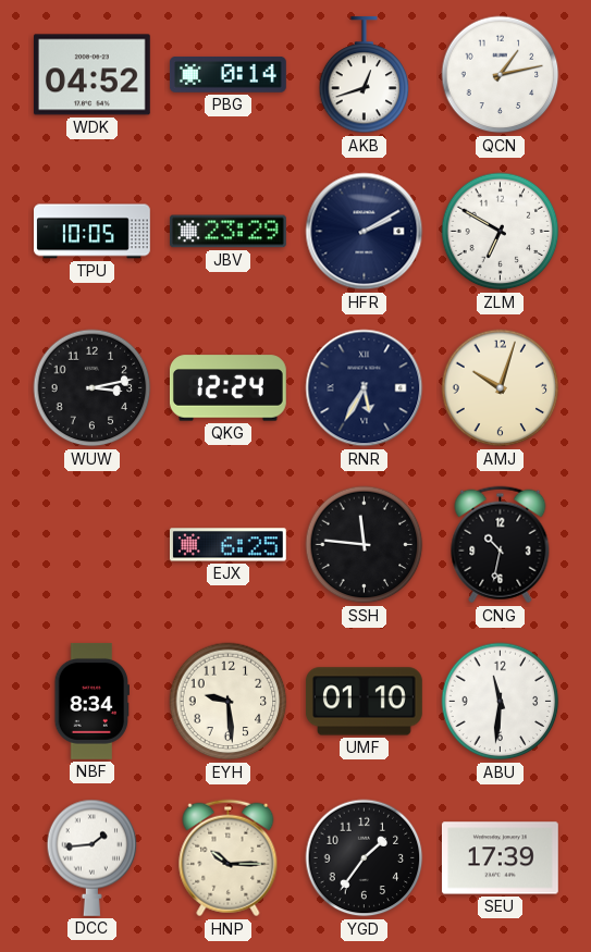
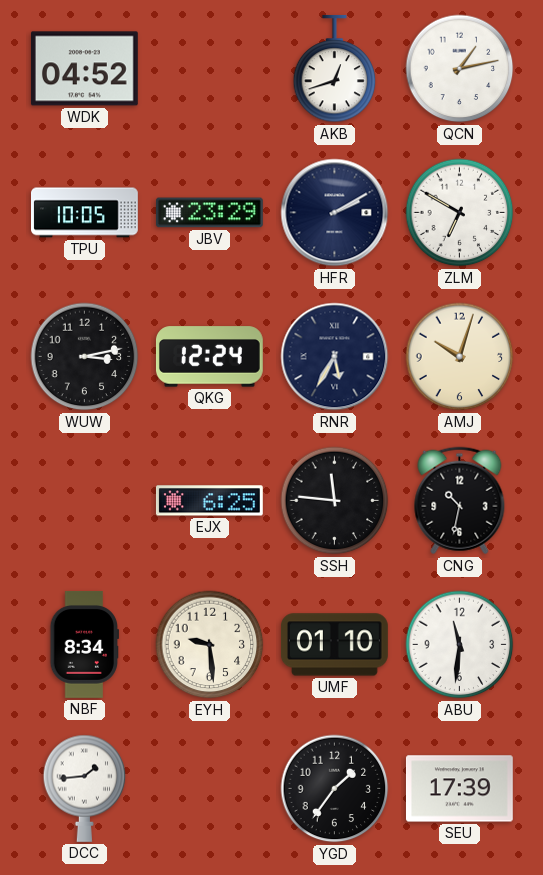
PBG: 0:14 -> none (227, 75)
HNP: 10:15 -> none (229, 858)
